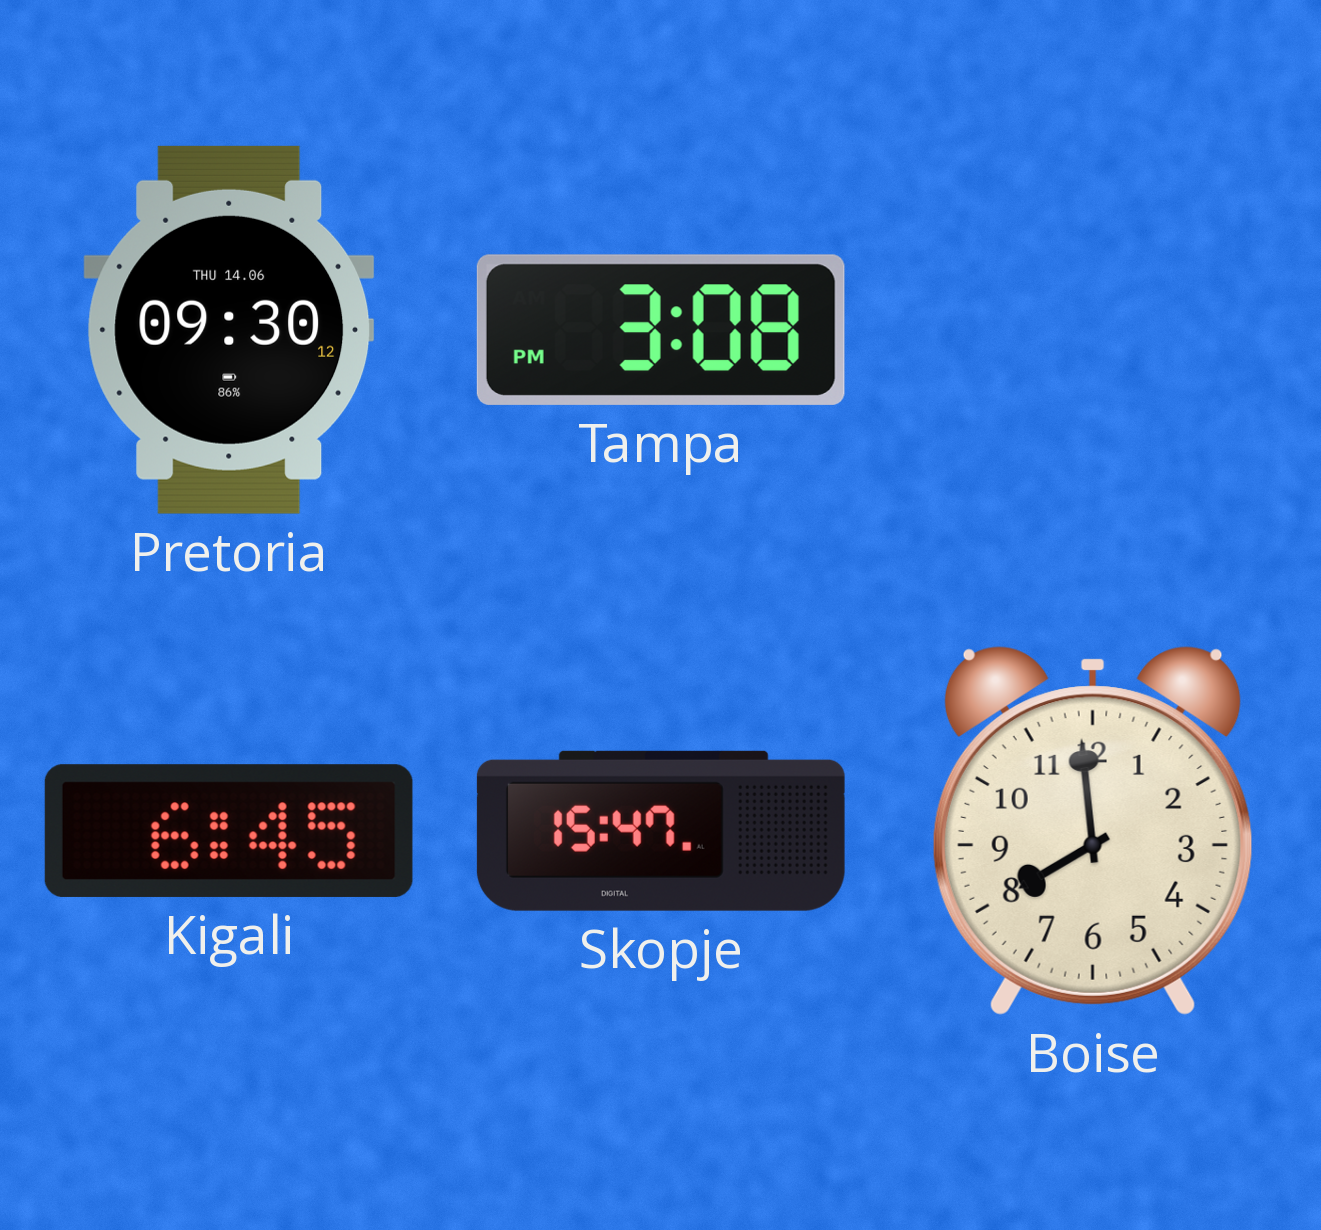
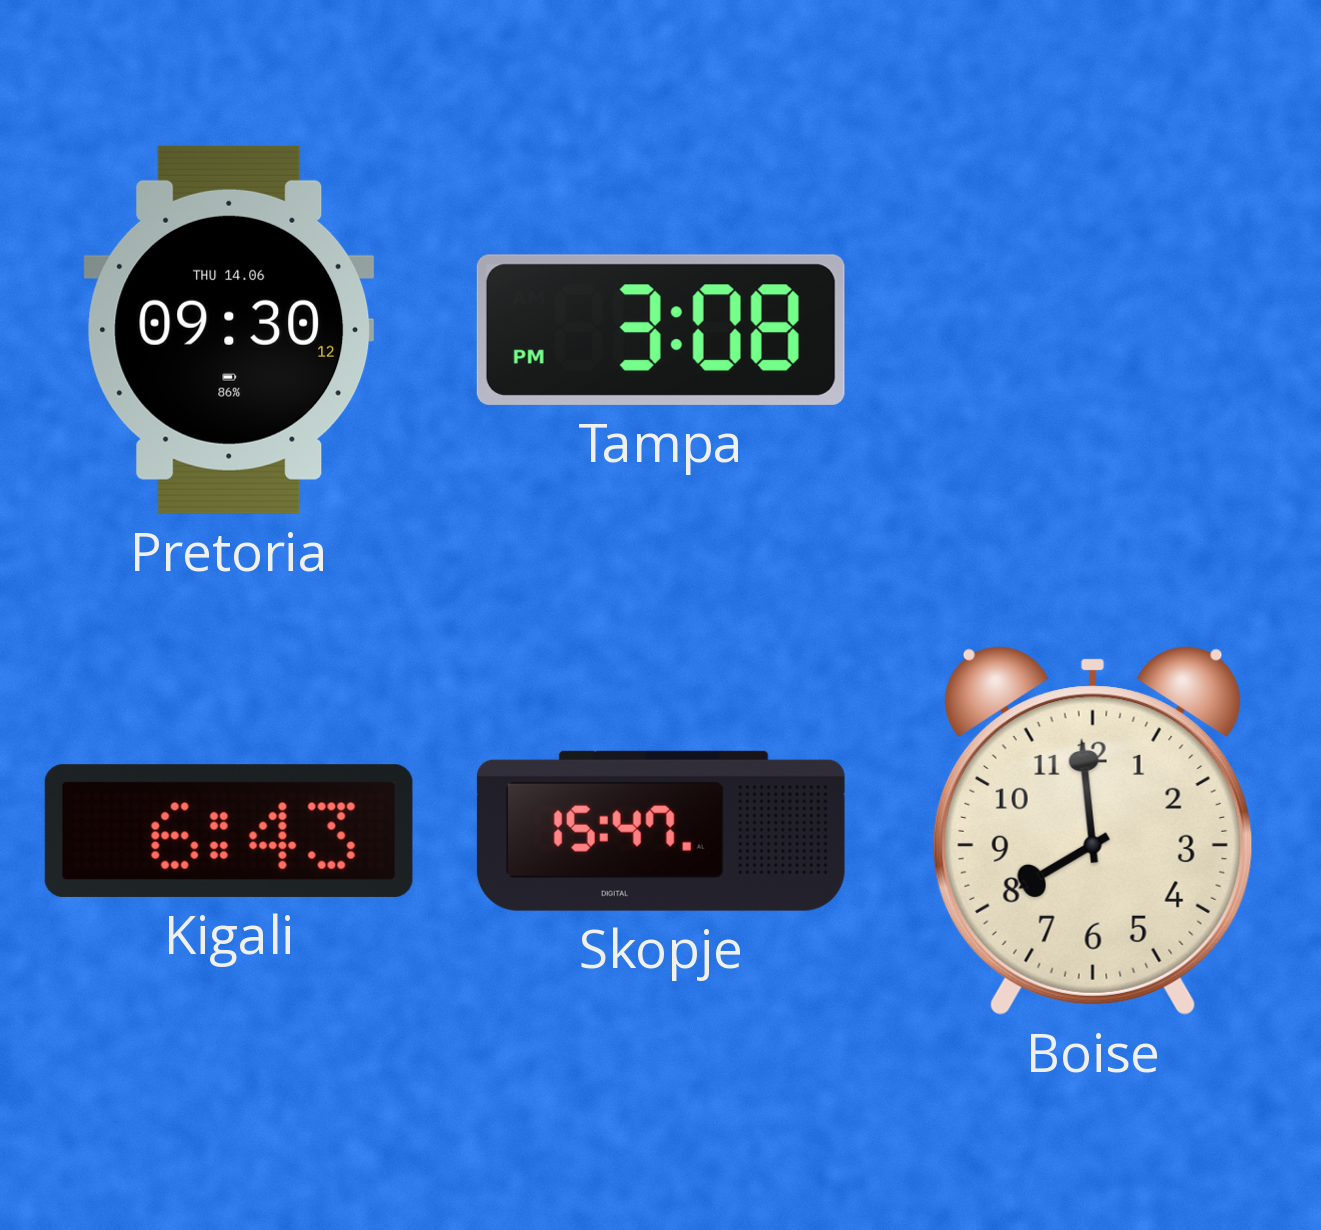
Kigali: 6:45 -> 6:43 (229, 831)
